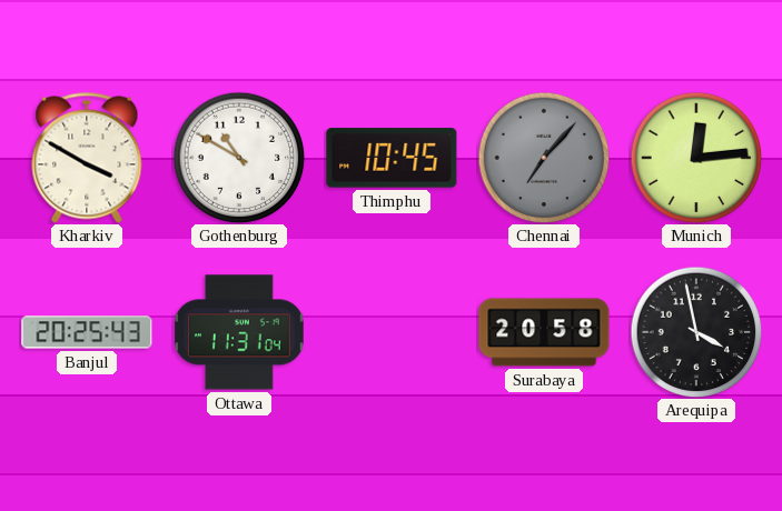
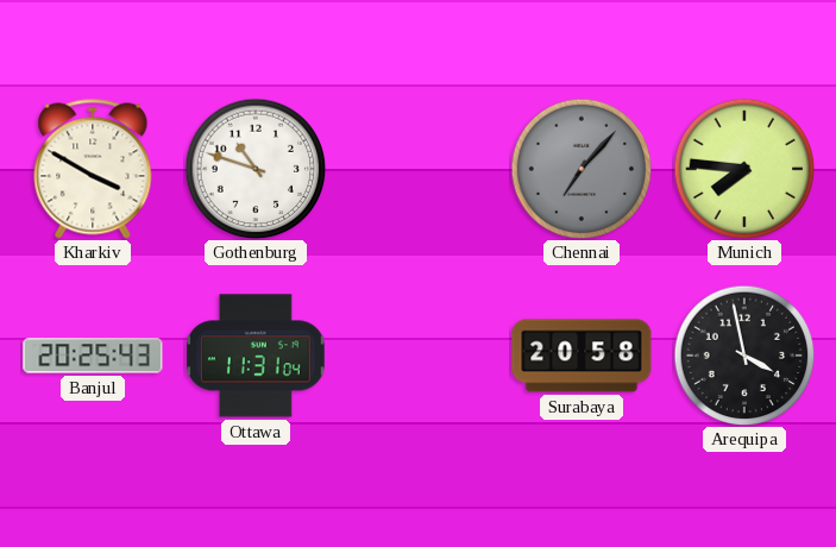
Gothenburg: 10:50 -> 10:48 (256, 169)
Thimphu: 10:45 -> none (392, 158)
Munich: 12:14 -> 7:46 (744, 169)
